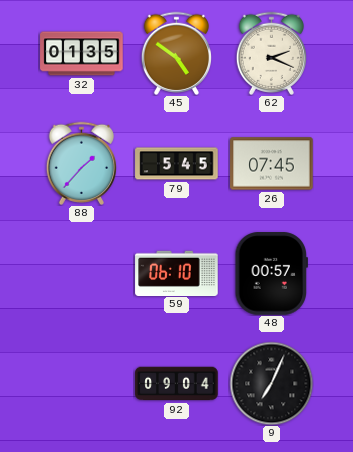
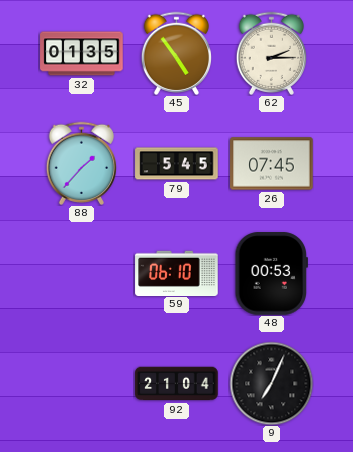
45: 4:51 -> 4:54 (176, 53)
62: 2:19 -> 2:15 (271, 53)
48: 00:57 -> 00:53 (272, 274)
92: 09:04 -> 21:04 (177, 384)
